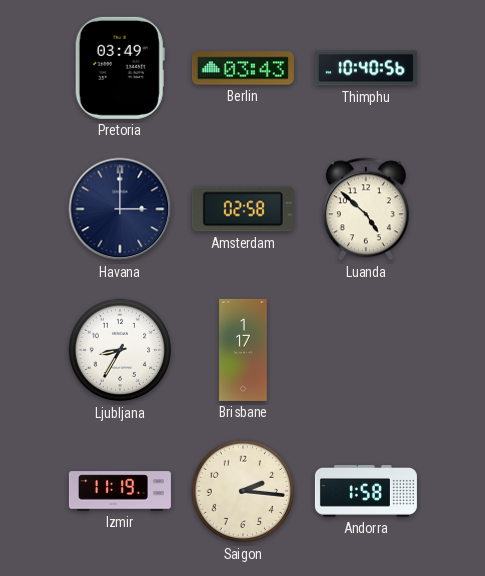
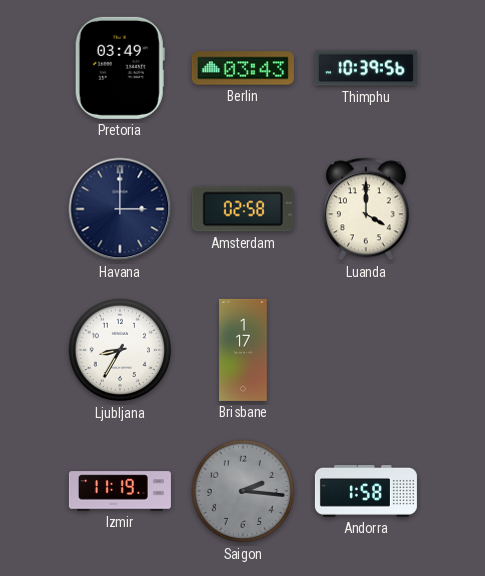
Thimphu: 10:40 -> 10:39 (366, 68)
Luanda: 4:52 -> 4:00 (366, 209)
Saigon dial: cream -> grey (243, 491)
